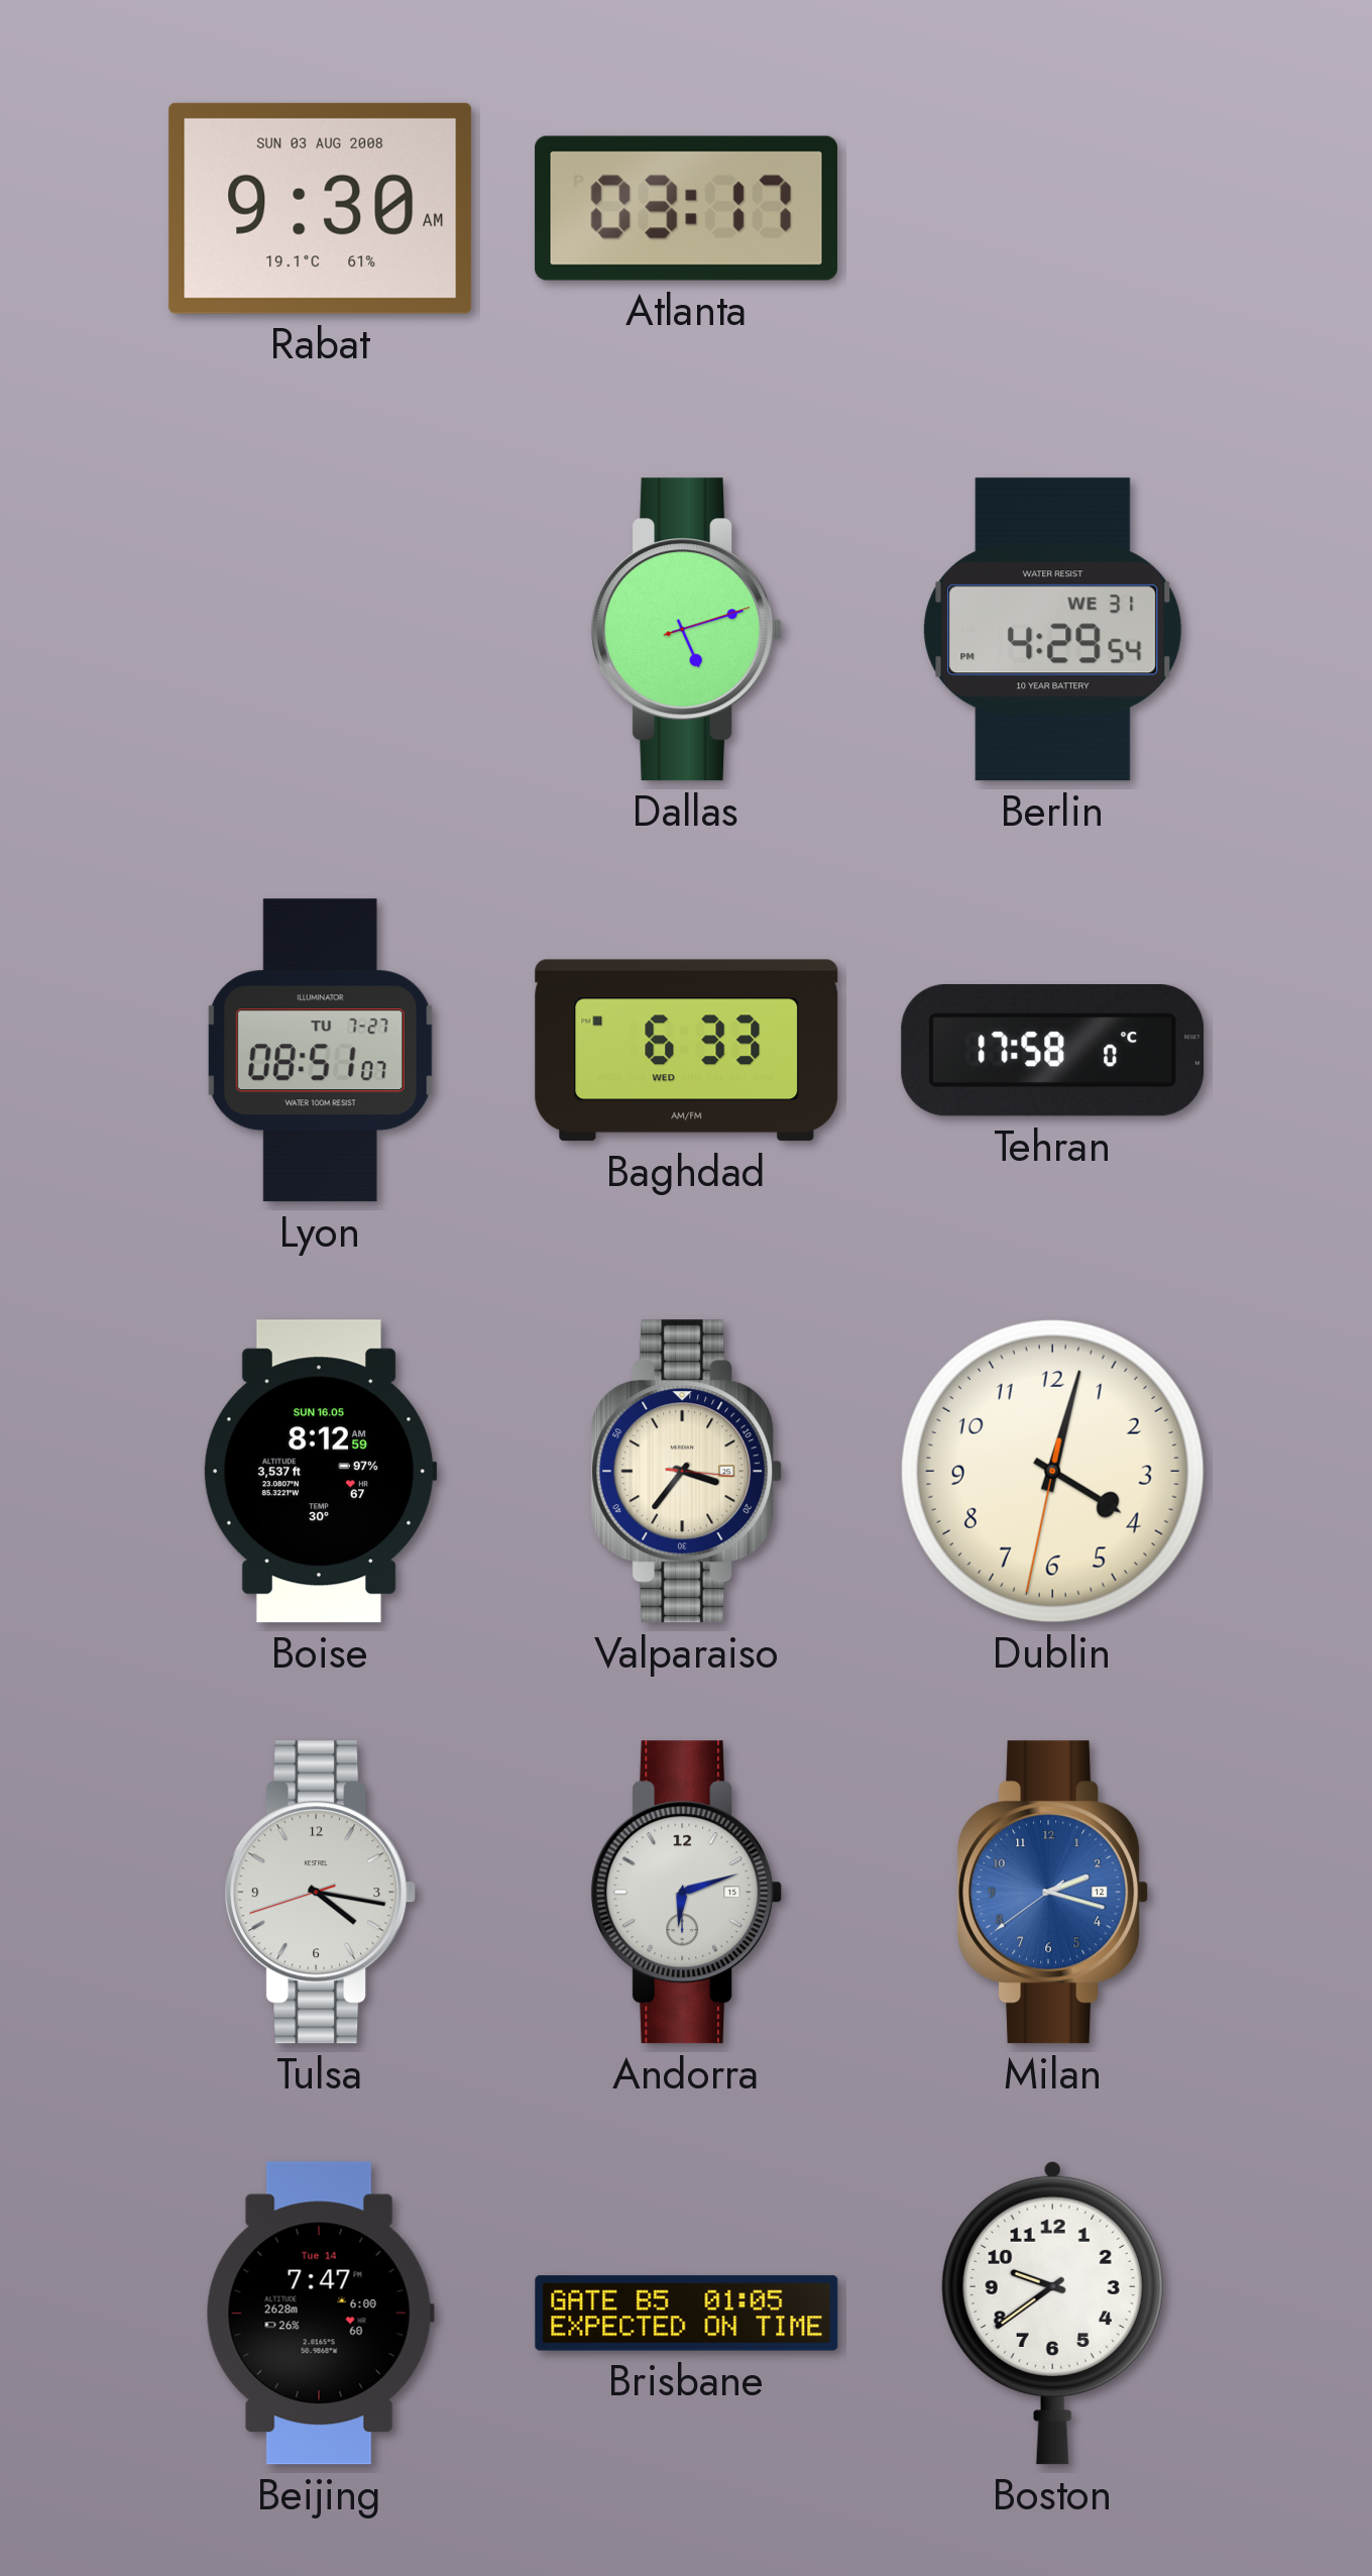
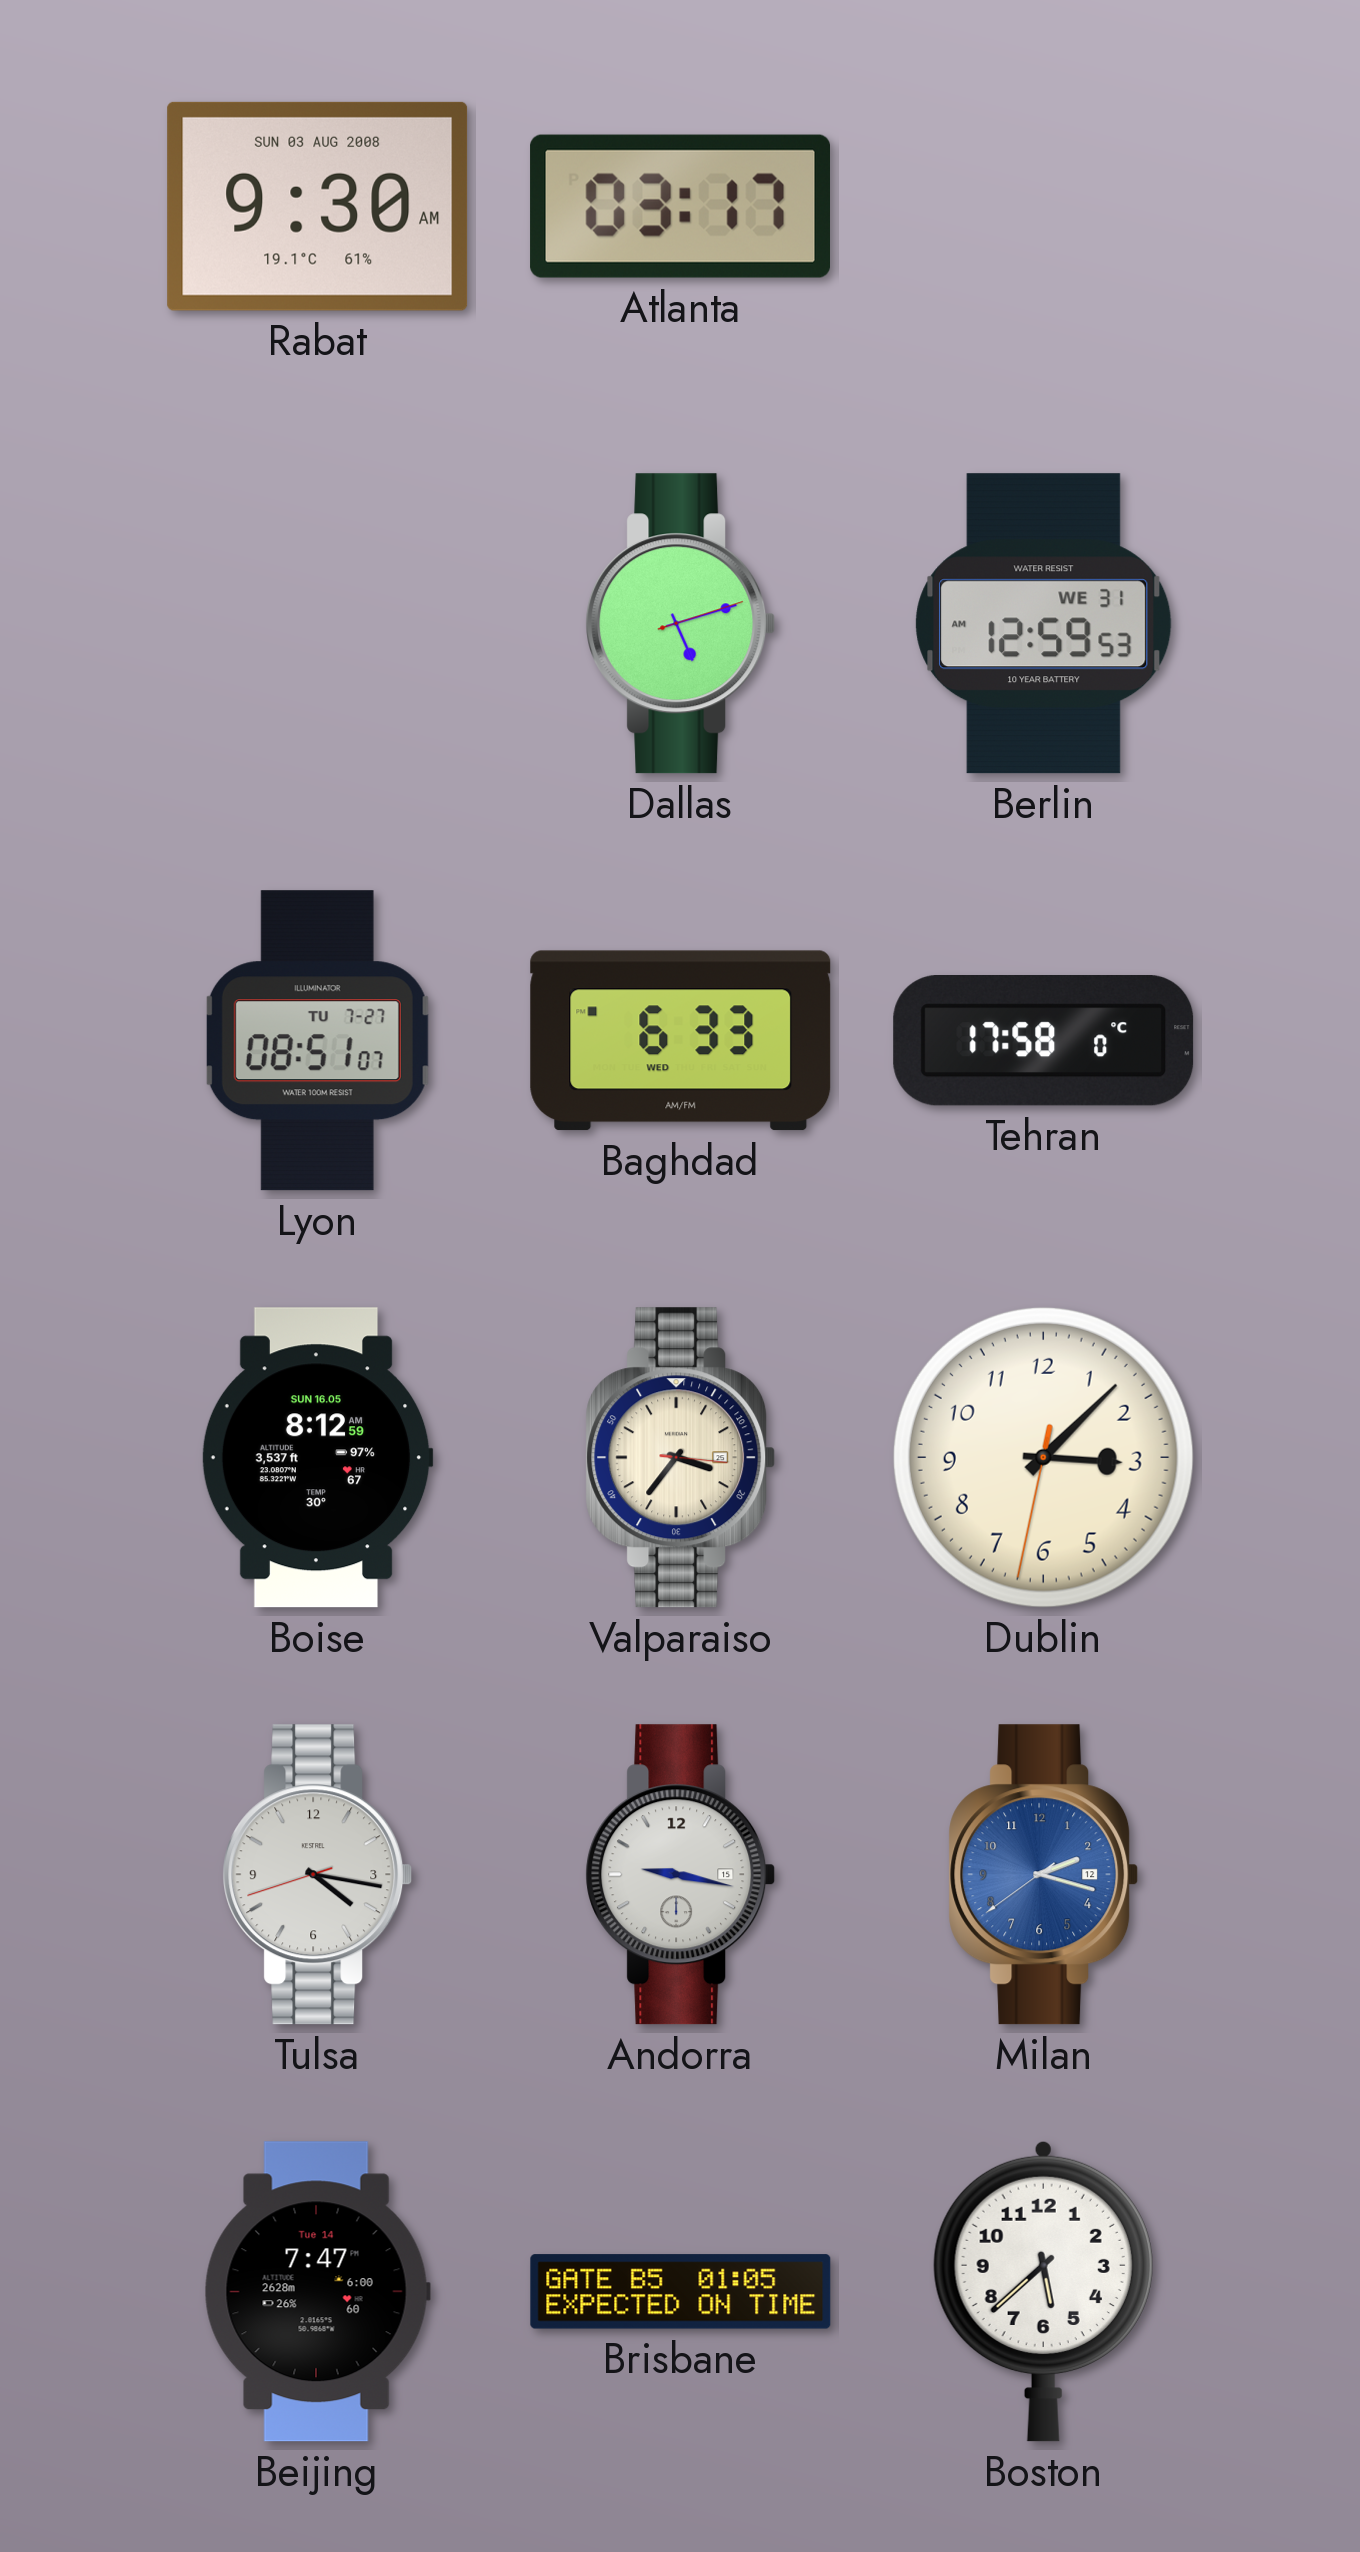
Berlin: 4:29 -> 12:59 (1044, 624)
Dublin: 4:02 -> 3:07 (1043, 1457)
Andorra: 6:12 -> 9:17 (681, 1875)
Boston: 9:39 -> 5:38 (1043, 2291)
